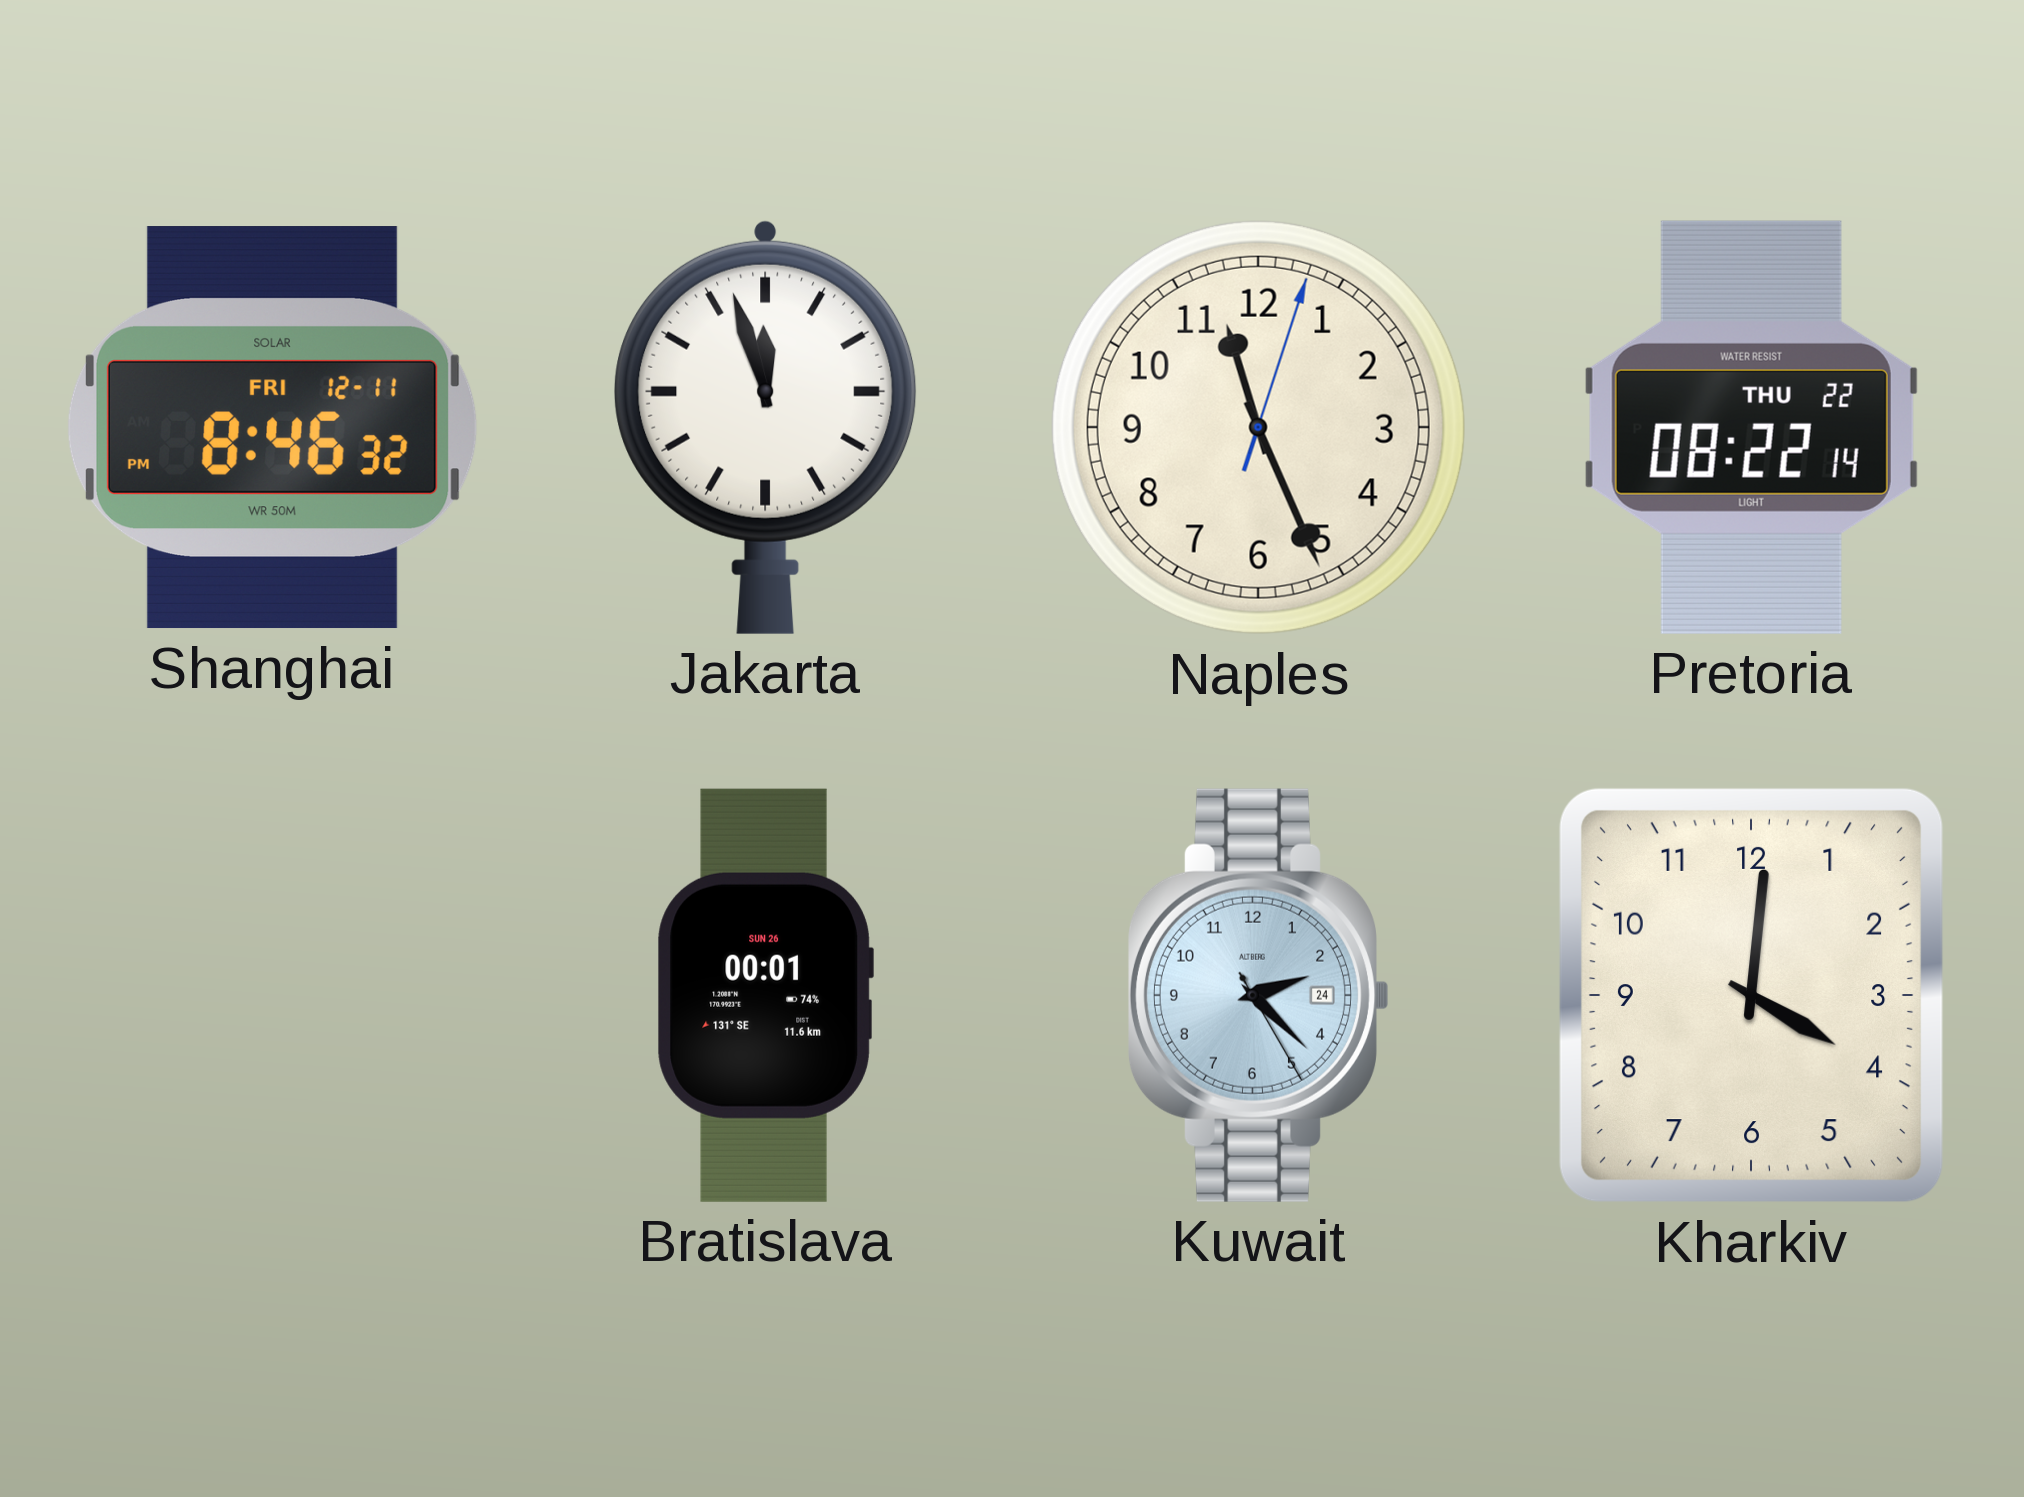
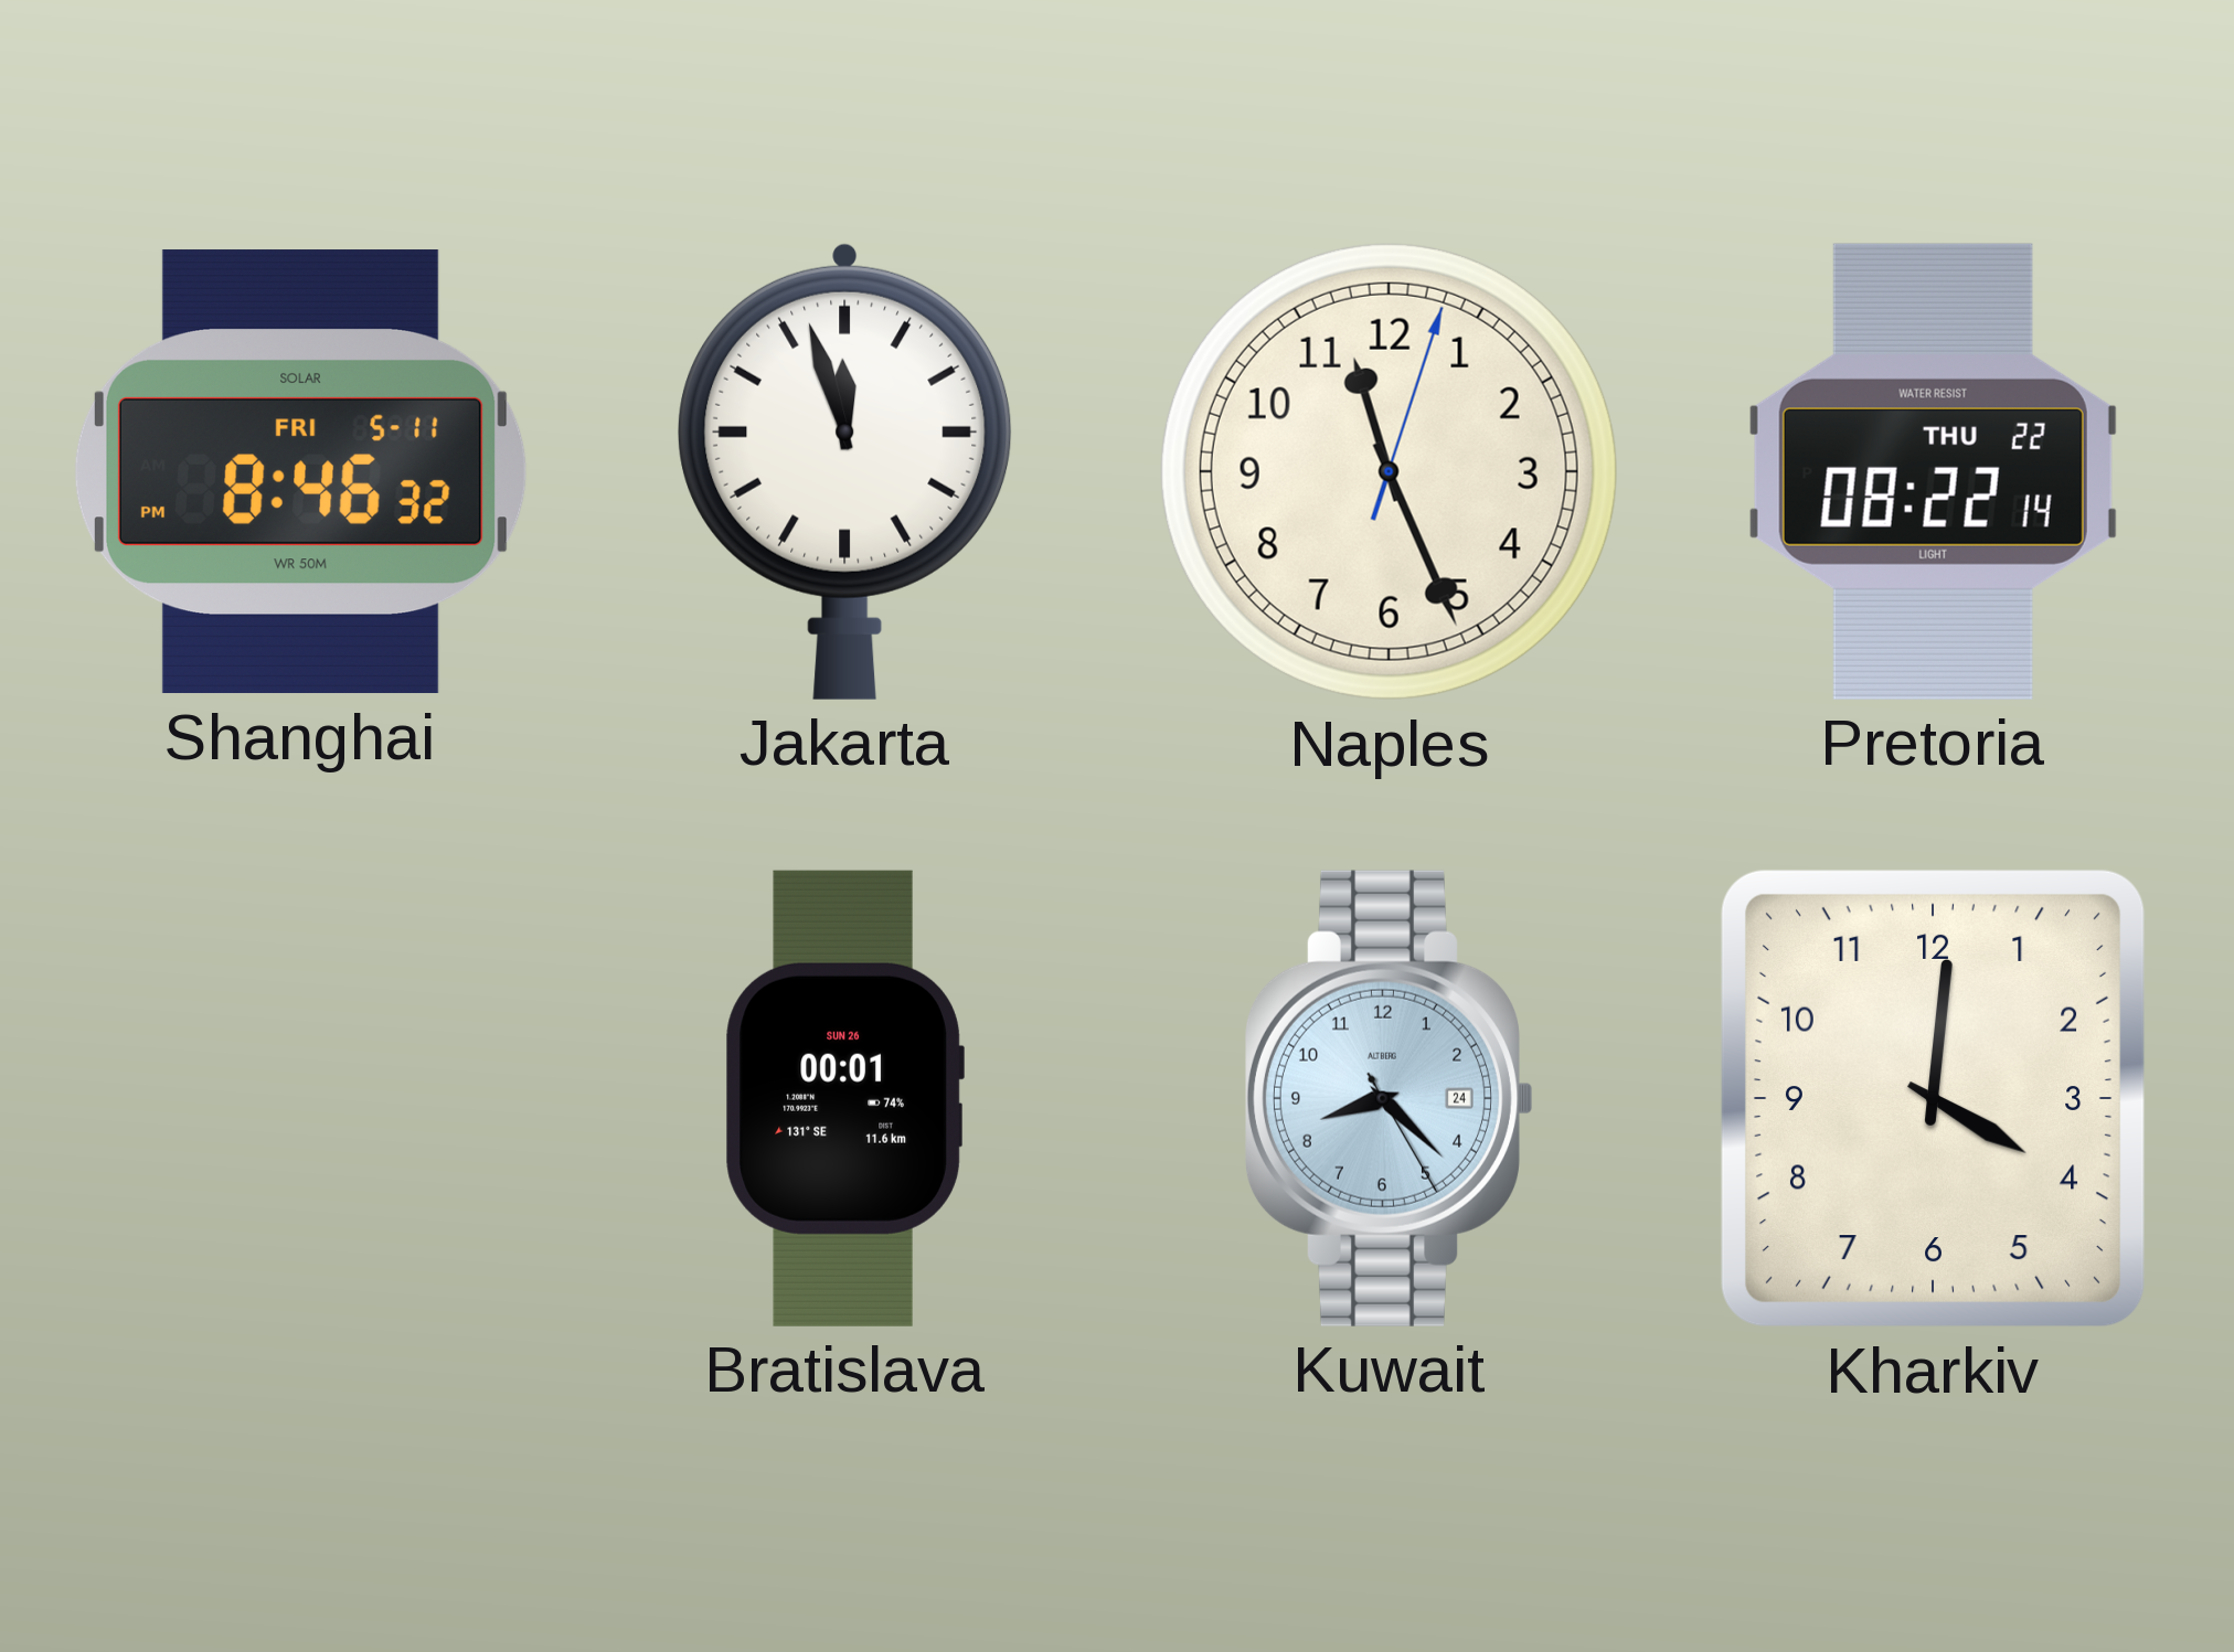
Shanghai date: FRI 12-11 -> FRI 5-11 (300, 472)
Kuwait: 2:22 -> 8:22 (1389, 1098)
